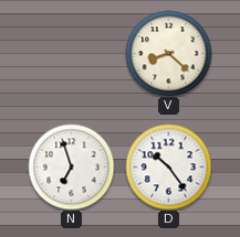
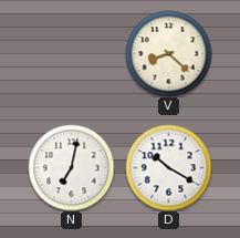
N: 6:57 -> 7:02 (71, 167)
D: 10:24 -> 10:20 (168, 167)
